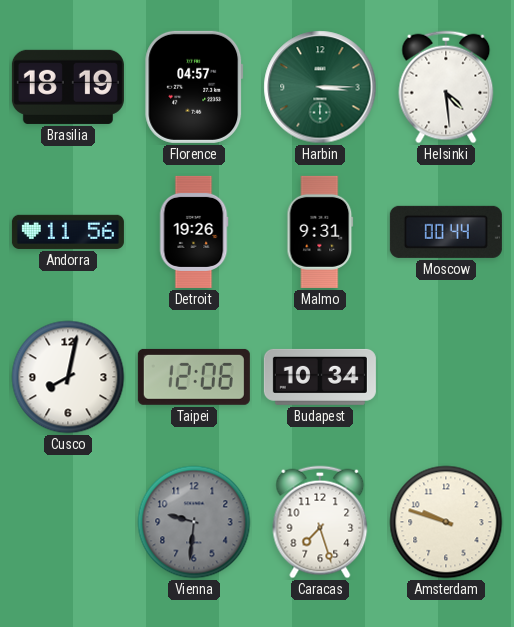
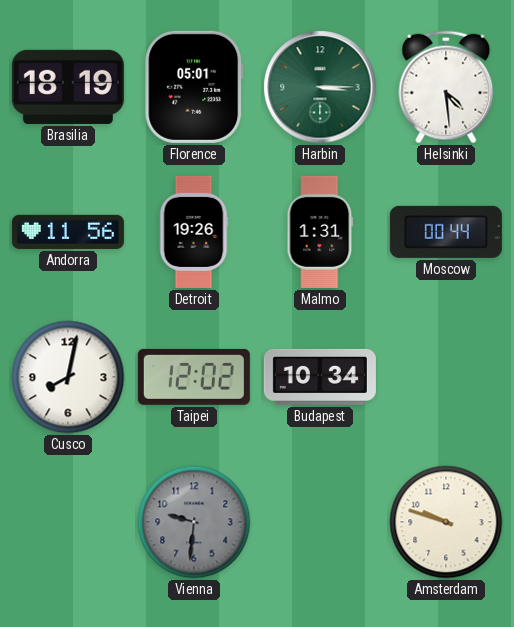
Florence: 04:57 -> 05:01 (194, 87)
Malmo: 9:31 -> 1:31 (320, 232)
Taipei: 12:06 -> 12:02 (194, 377)
Caracas: 7:27 -> none (320, 522)
